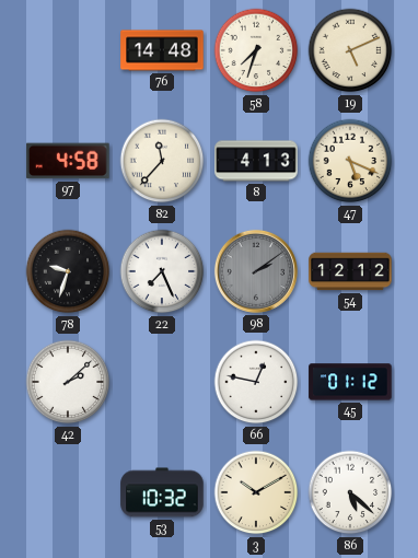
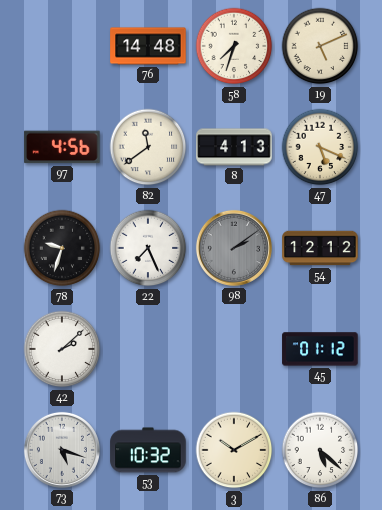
97: 4:58 -> 4:56 (62, 147)
82: 11:37 -> 11:39 (148, 147)
66: 12:47 -> none (256, 382)
73: none -> 5:18 (62, 450)
